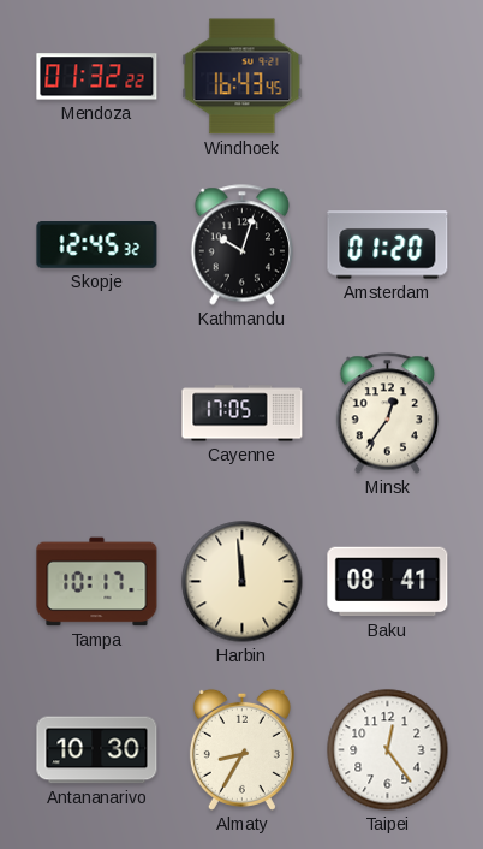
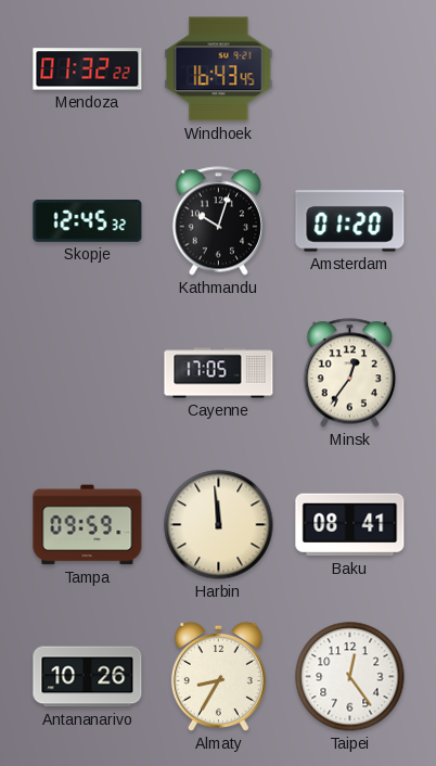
Tampa: 10:17 -> 09:59 (88, 525)
Antananarivo: 10:30 -> 10:26 (88, 677)
